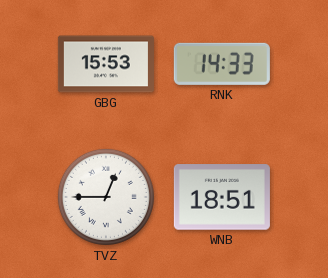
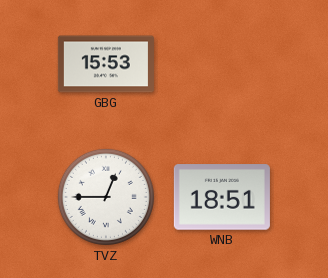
RNK: 14:33 -> none (222, 64)
